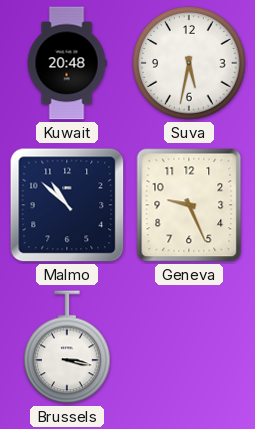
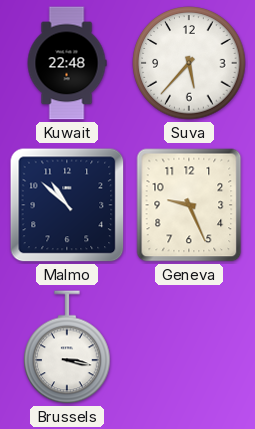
Kuwait: 20:48 -> 22:48 (67, 63)
Suva: 5:32 -> 5:37 (189, 63)
